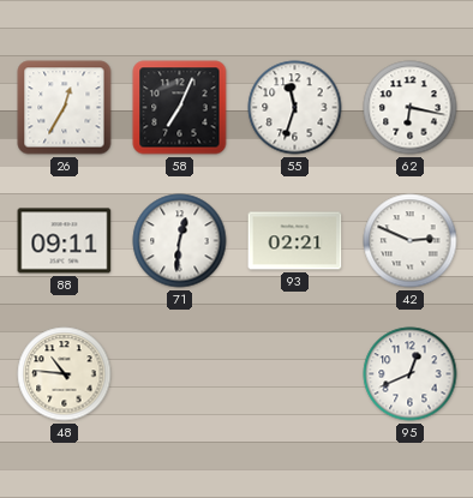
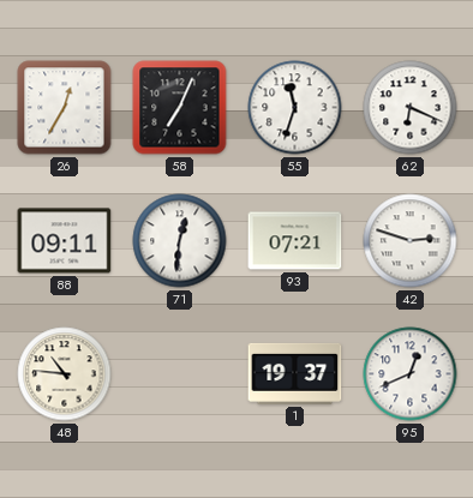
62: 6:17 -> 6:19 (411, 108)
93: 02:21 -> 07:21 (295, 241)
42: 2:49 -> 2:48 (411, 241)
1: none -> 19:37 (295, 373)
